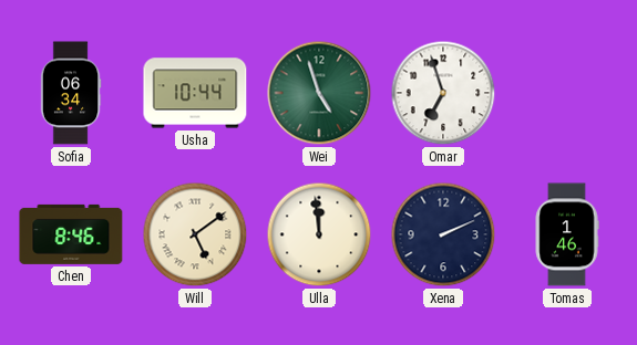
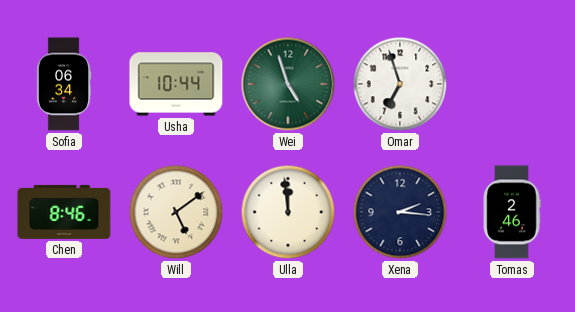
Xena: 2:11 -> 2:16 (400, 212)
Tomas: 1:46 -> 2:46 (512, 212)
